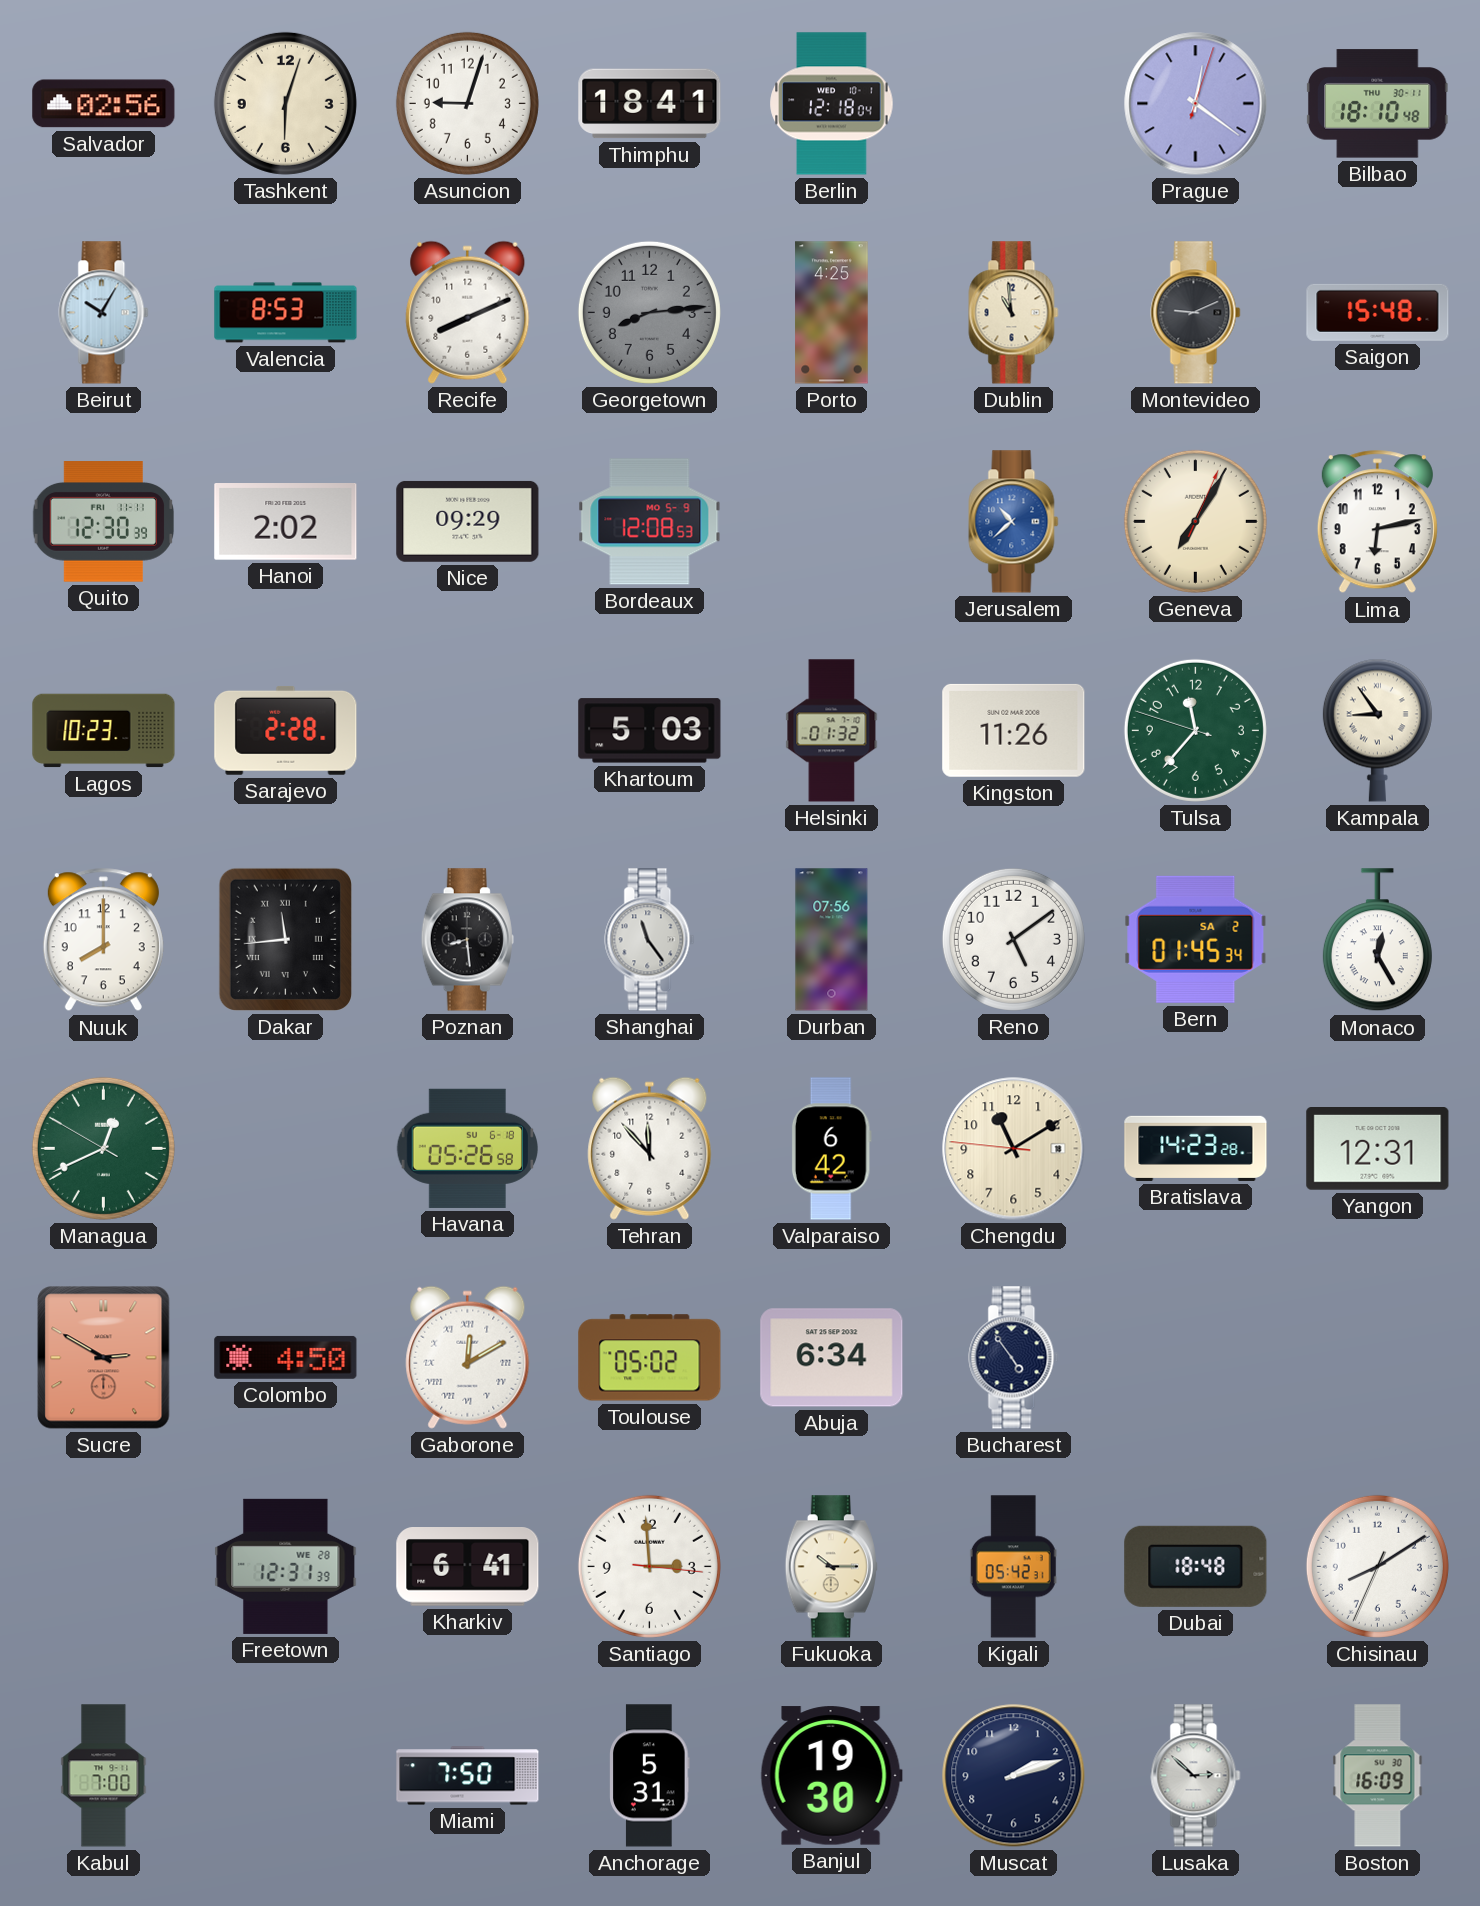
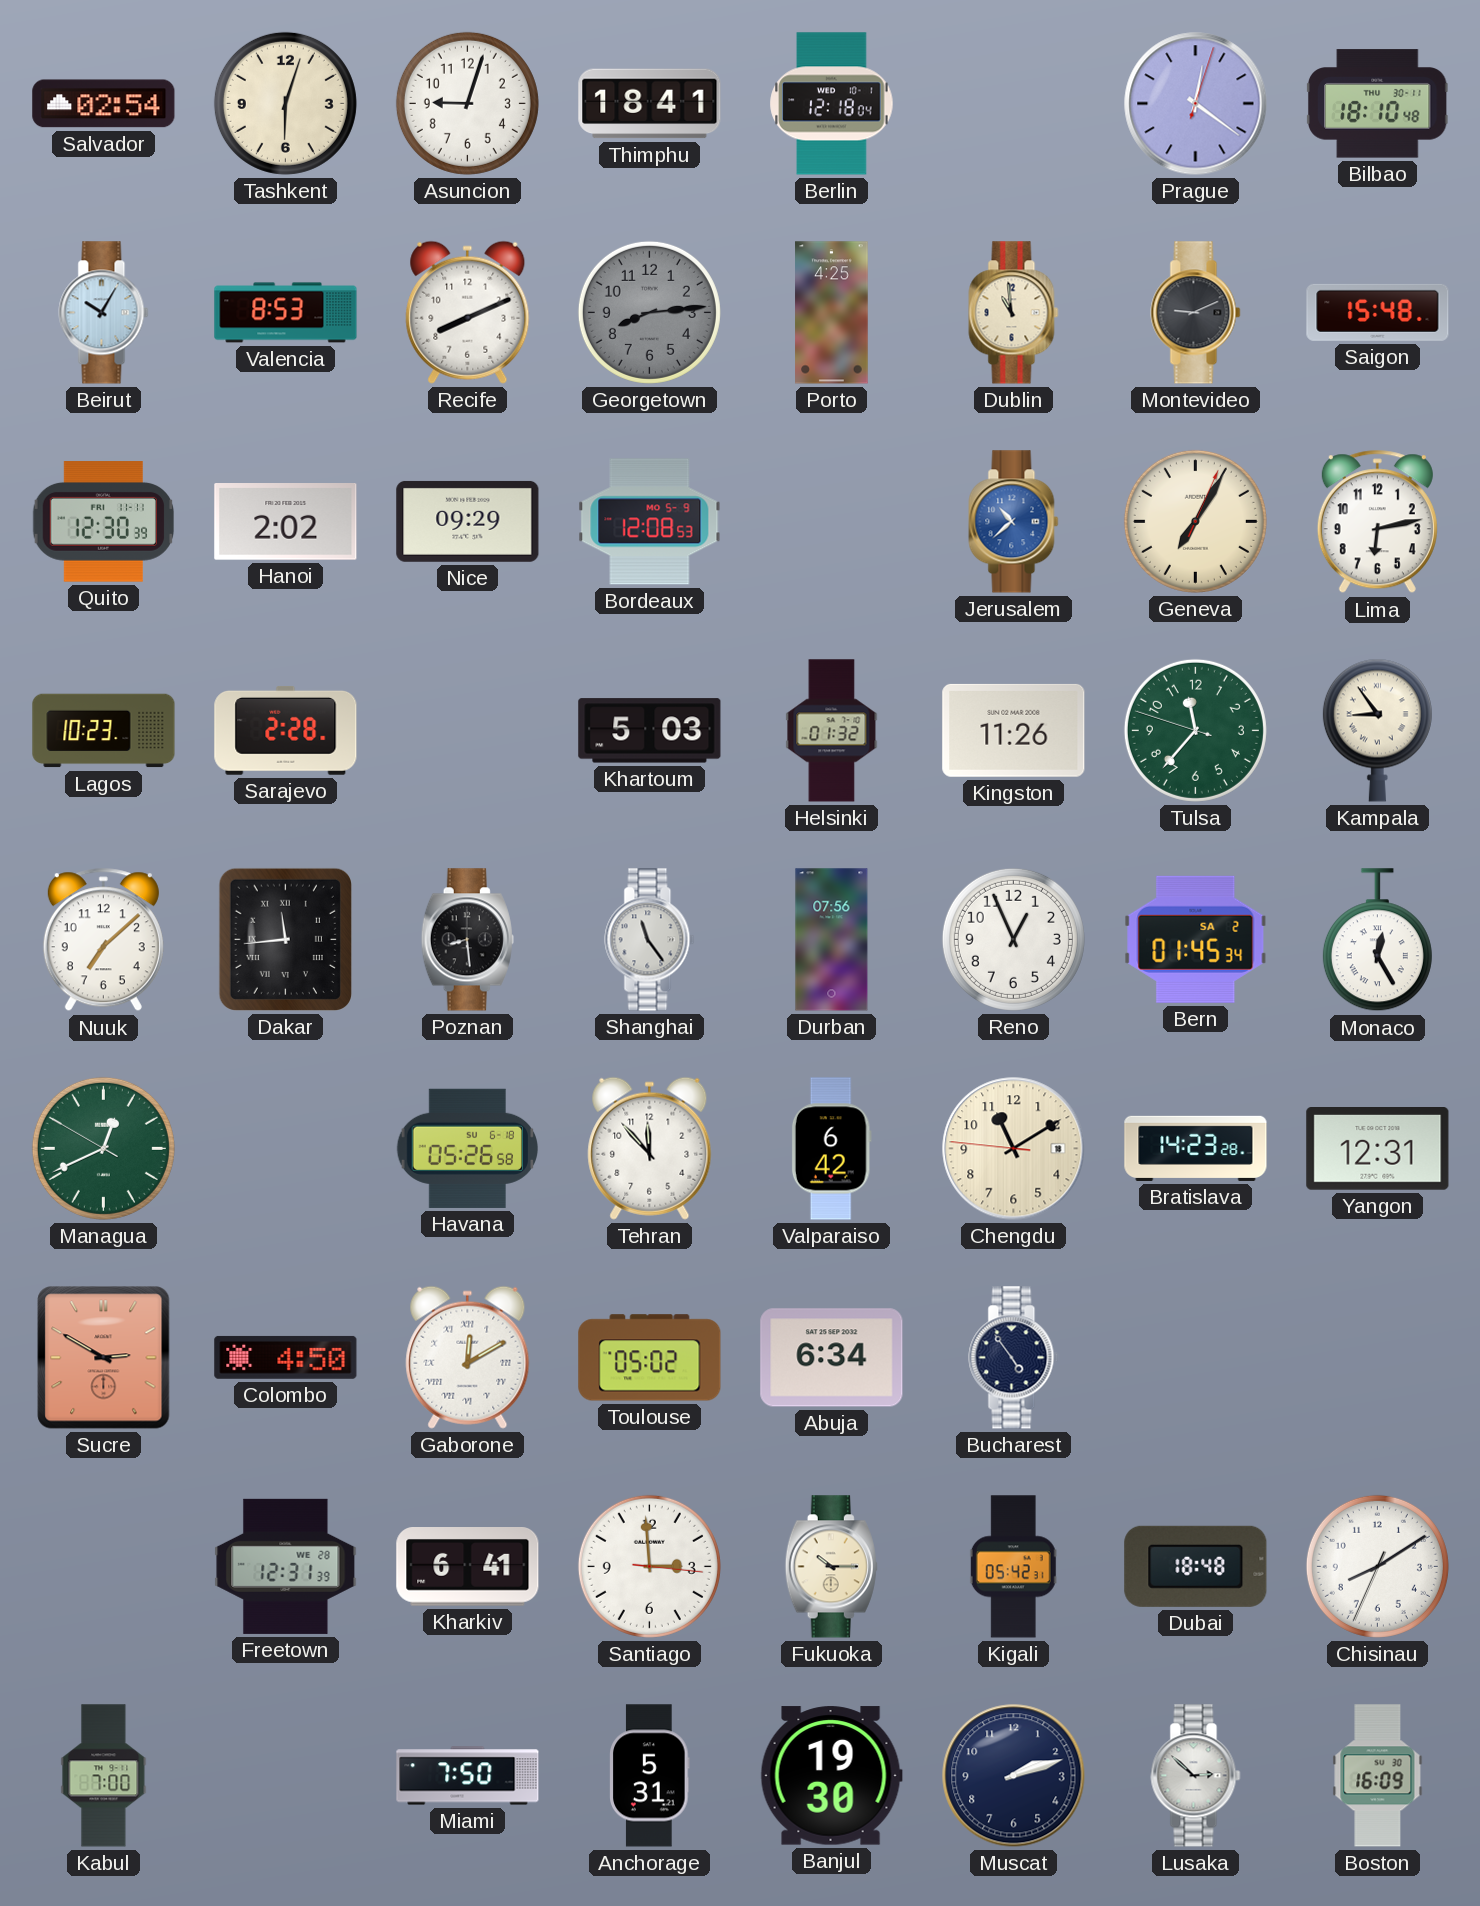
Salvador: 02:56 -> 02:54 (104, 104)
Nuuk: 8:00 -> 7:08 (103, 940)
Reno: 5:09 -> 12:56 (1013, 939)
